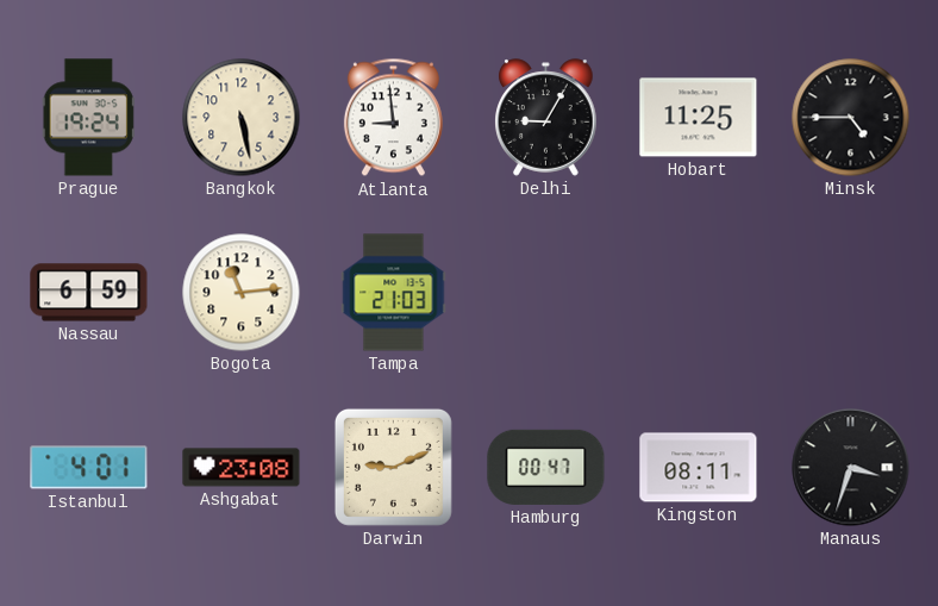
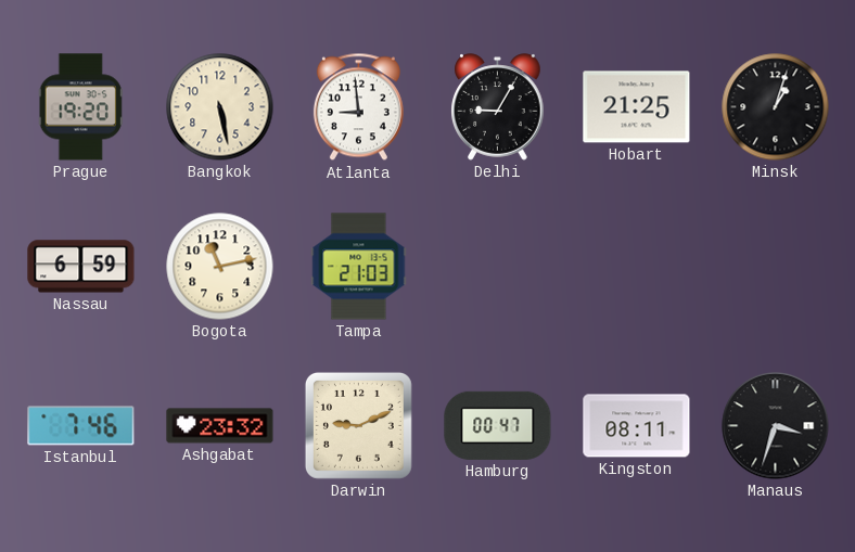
Prague: 19:24 -> 19:20 (80, 107)
Hobart: 11:25 -> 21:25 (637, 107)
Minsk: 4:45 -> 1:03 (776, 107)
Bogota: 11:14 -> 11:13 (220, 267)
Istanbul: 4:01 -> 7:46 (81, 426)
Ashgabat: 23:08 -> 23:32 (220, 426)
